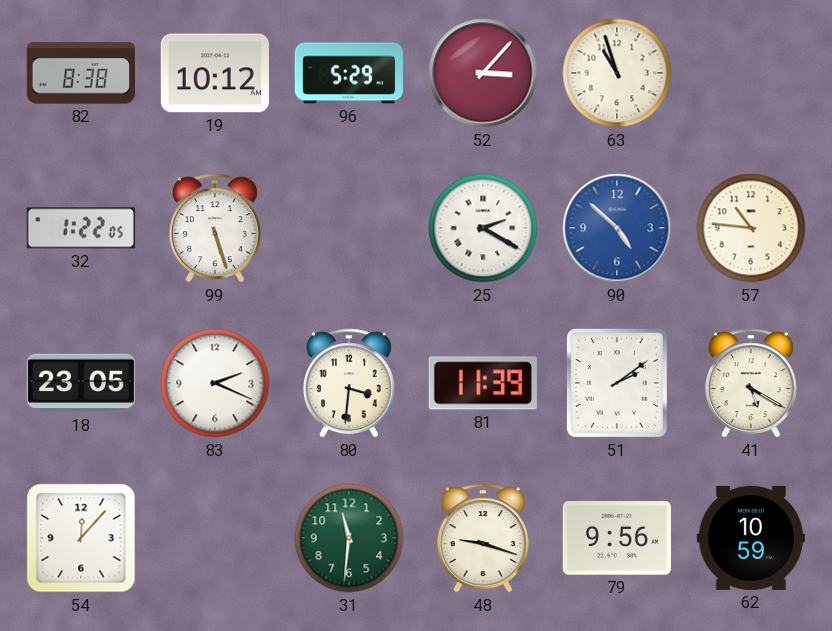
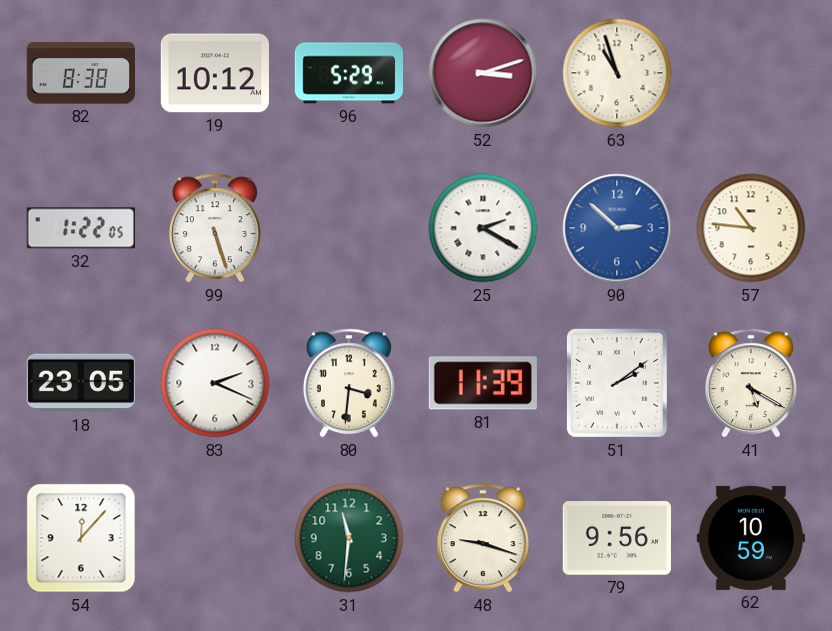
52: 3:07 -> 3:12 (483, 73)
90: 4:52 -> 2:52 (617, 228)
